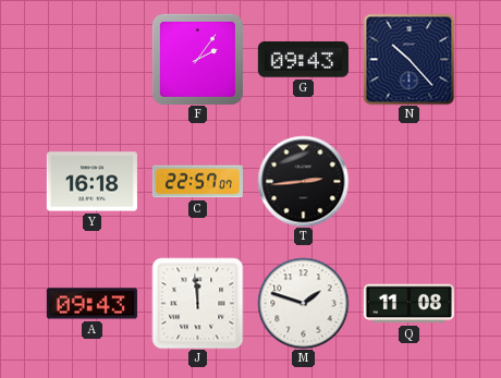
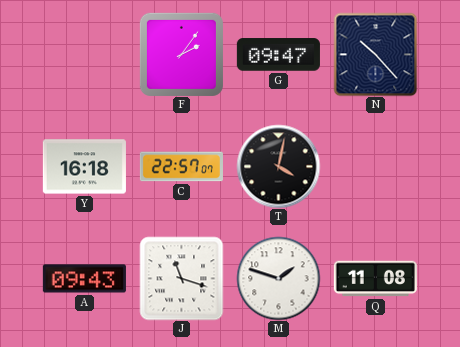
G: 09:43 -> 09:47 (278, 55)
T: 2:44 -> 4:02 (278, 166)
J: 11:59 -> 11:18 (181, 278)
